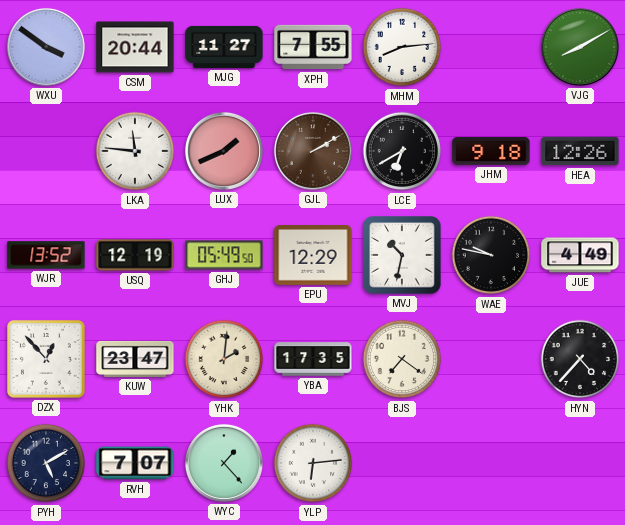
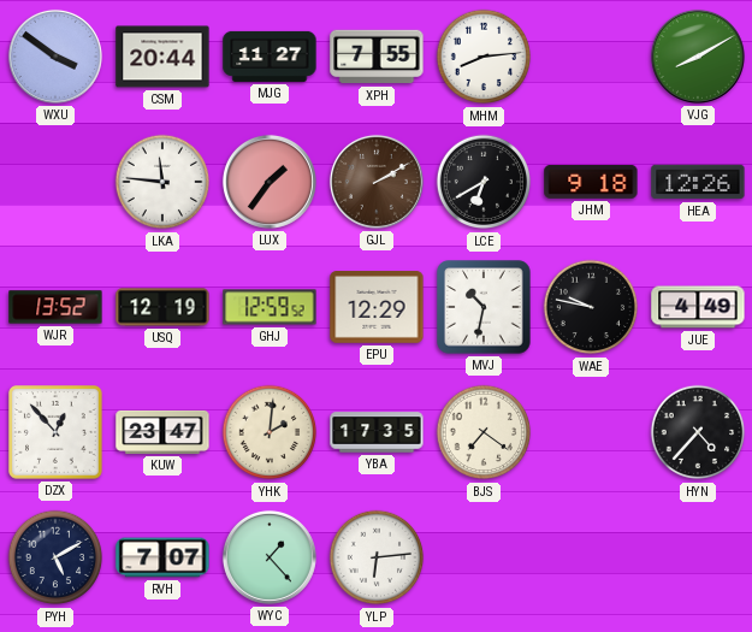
LUX: 1:41 -> 1:36 (270, 182)
GHJ: 05:49 -> 12:59 (270, 307)
